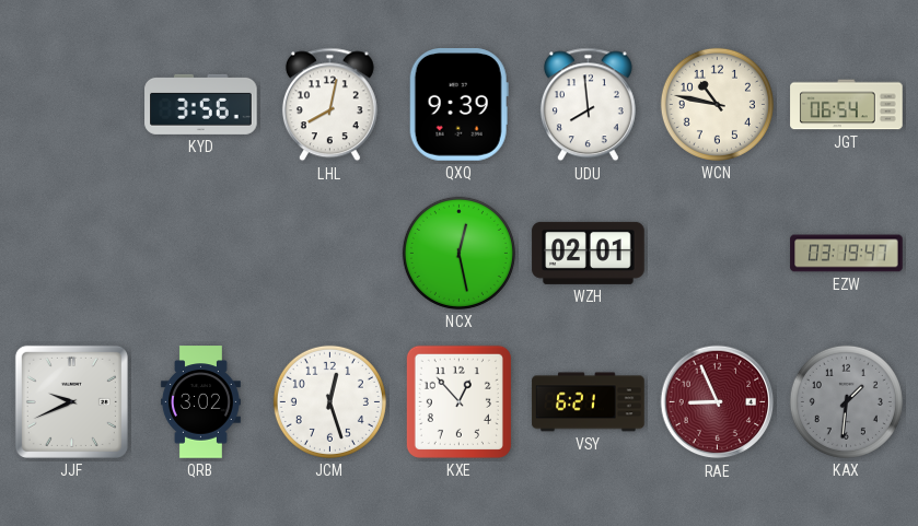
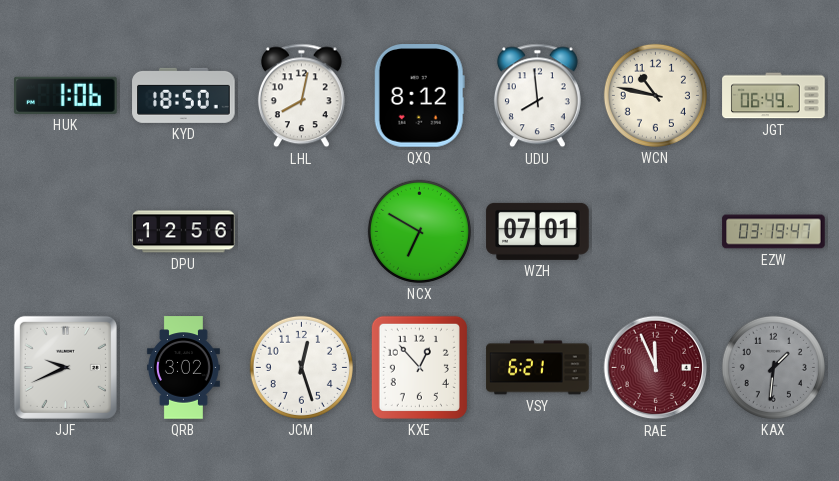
HUK: none -> 1:06 (66, 95)
KYD: 3:56 -> 18:50 (184, 95)
QXQ: 9:39 -> 8:12 (419, 96)
JGT: 06:54 -> 06:49 (774, 96)
DPU: none -> 12:56 (184, 232)
NCX: 12:28 -> 6:50 (419, 231)
WZH: 02:01 -> 07:01 (538, 231)
RAE: 8:56 -> 11:56 (656, 368)
